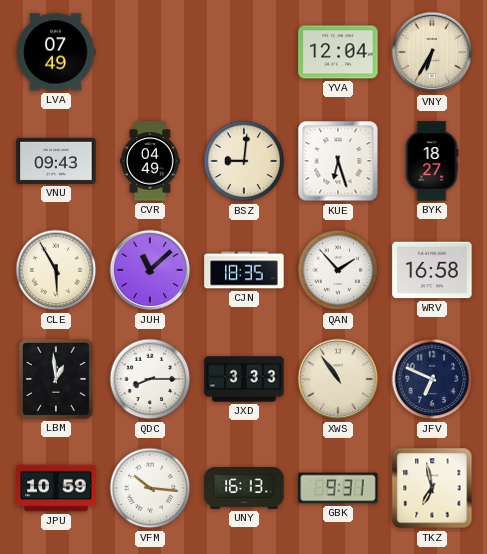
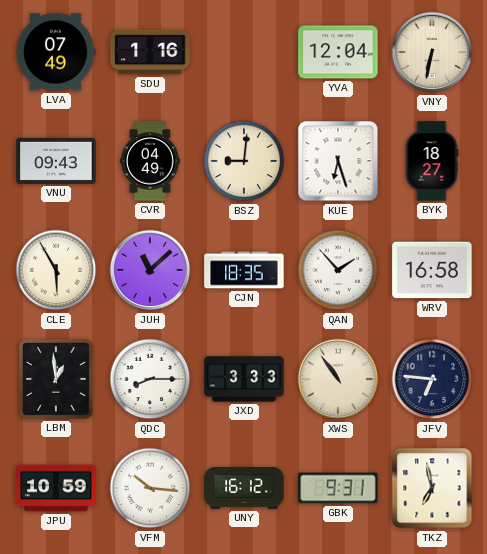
SDU: none -> 1:16 (150, 52)
VNY: 6:35 -> 6:32 (432, 52)
JFV: 6:49 -> 6:46 (432, 379)
UNY: 16:13 -> 16:12 (244, 488)
